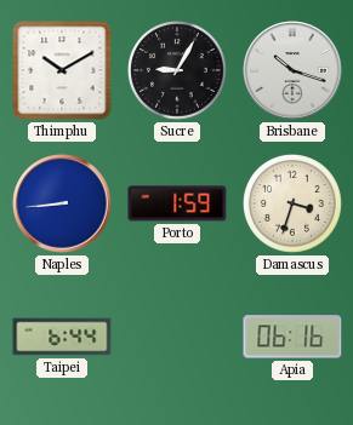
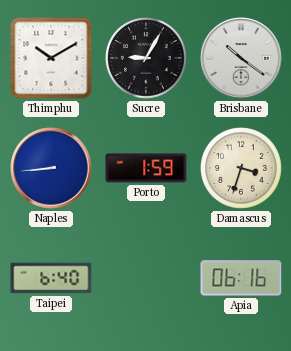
Brisbane: 10:18 -> 10:21 (241, 58)
Taipei: 6:44 -> 6:40 (51, 278)
